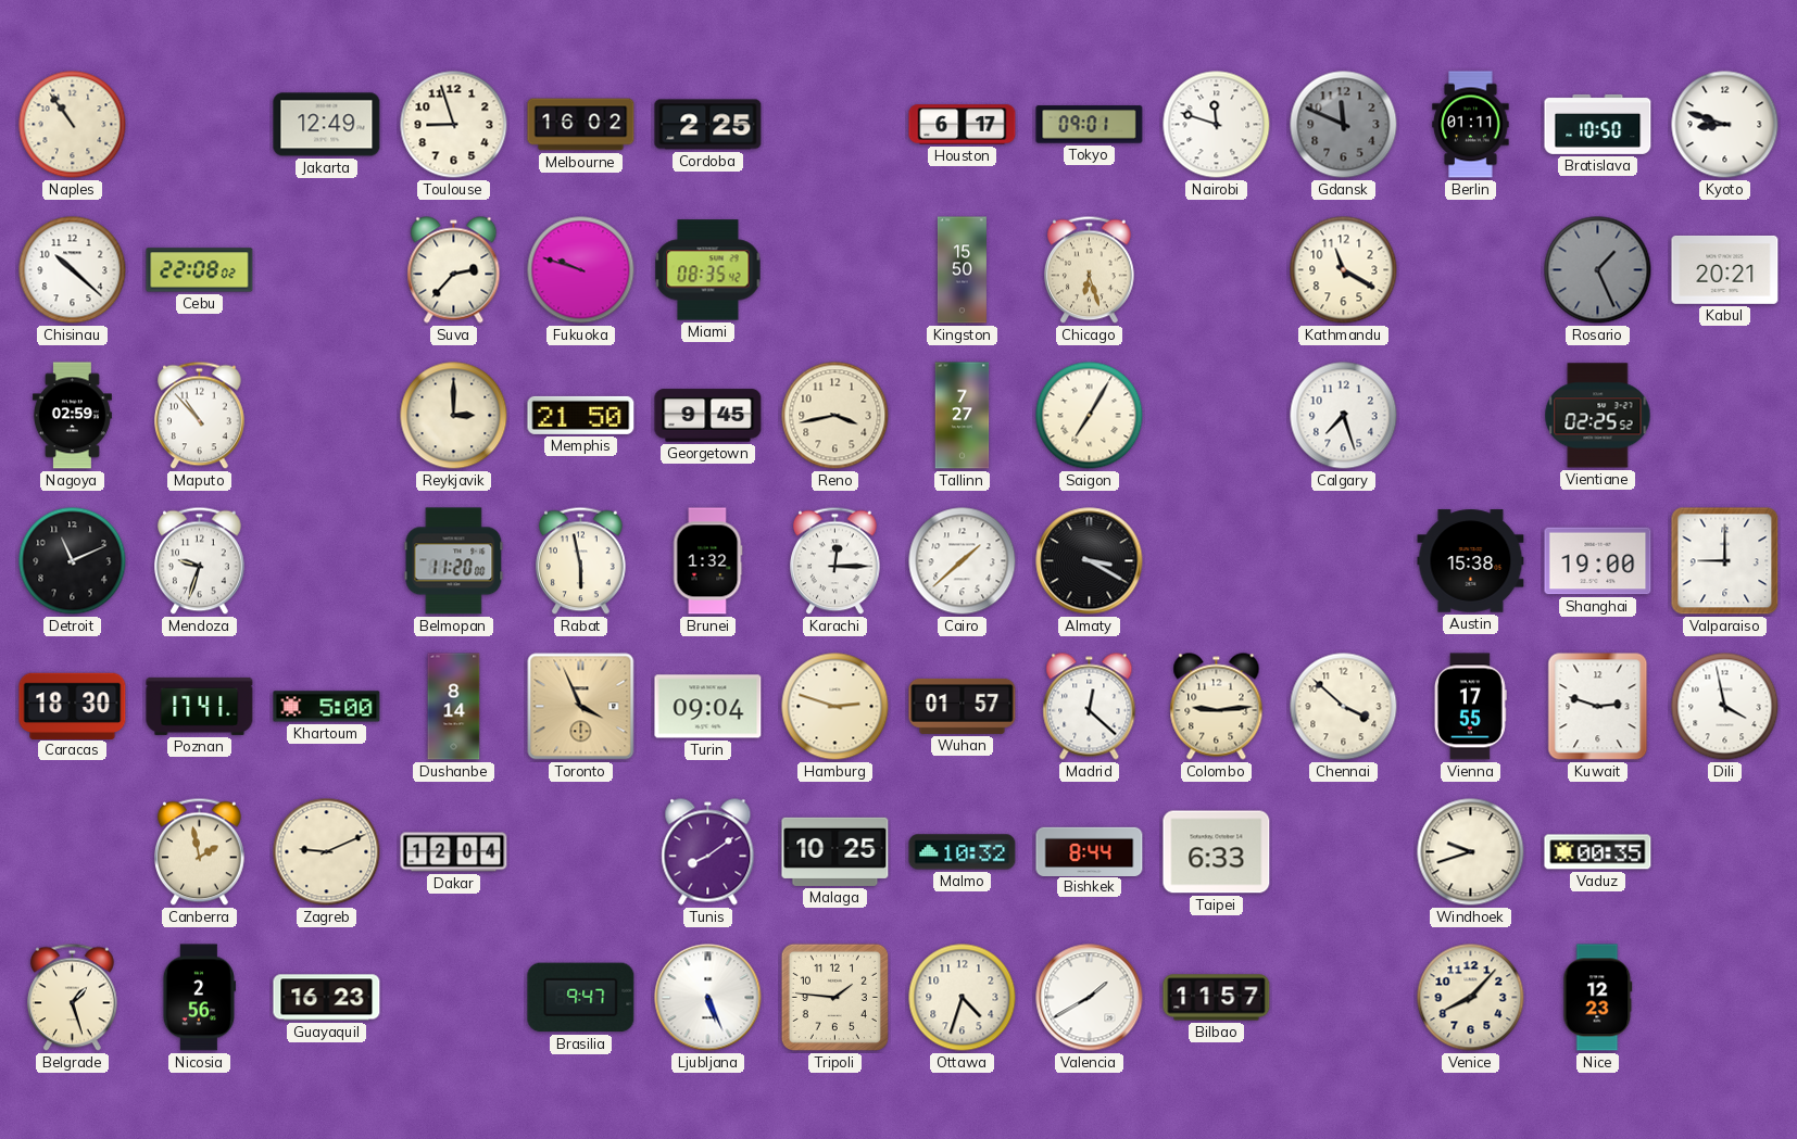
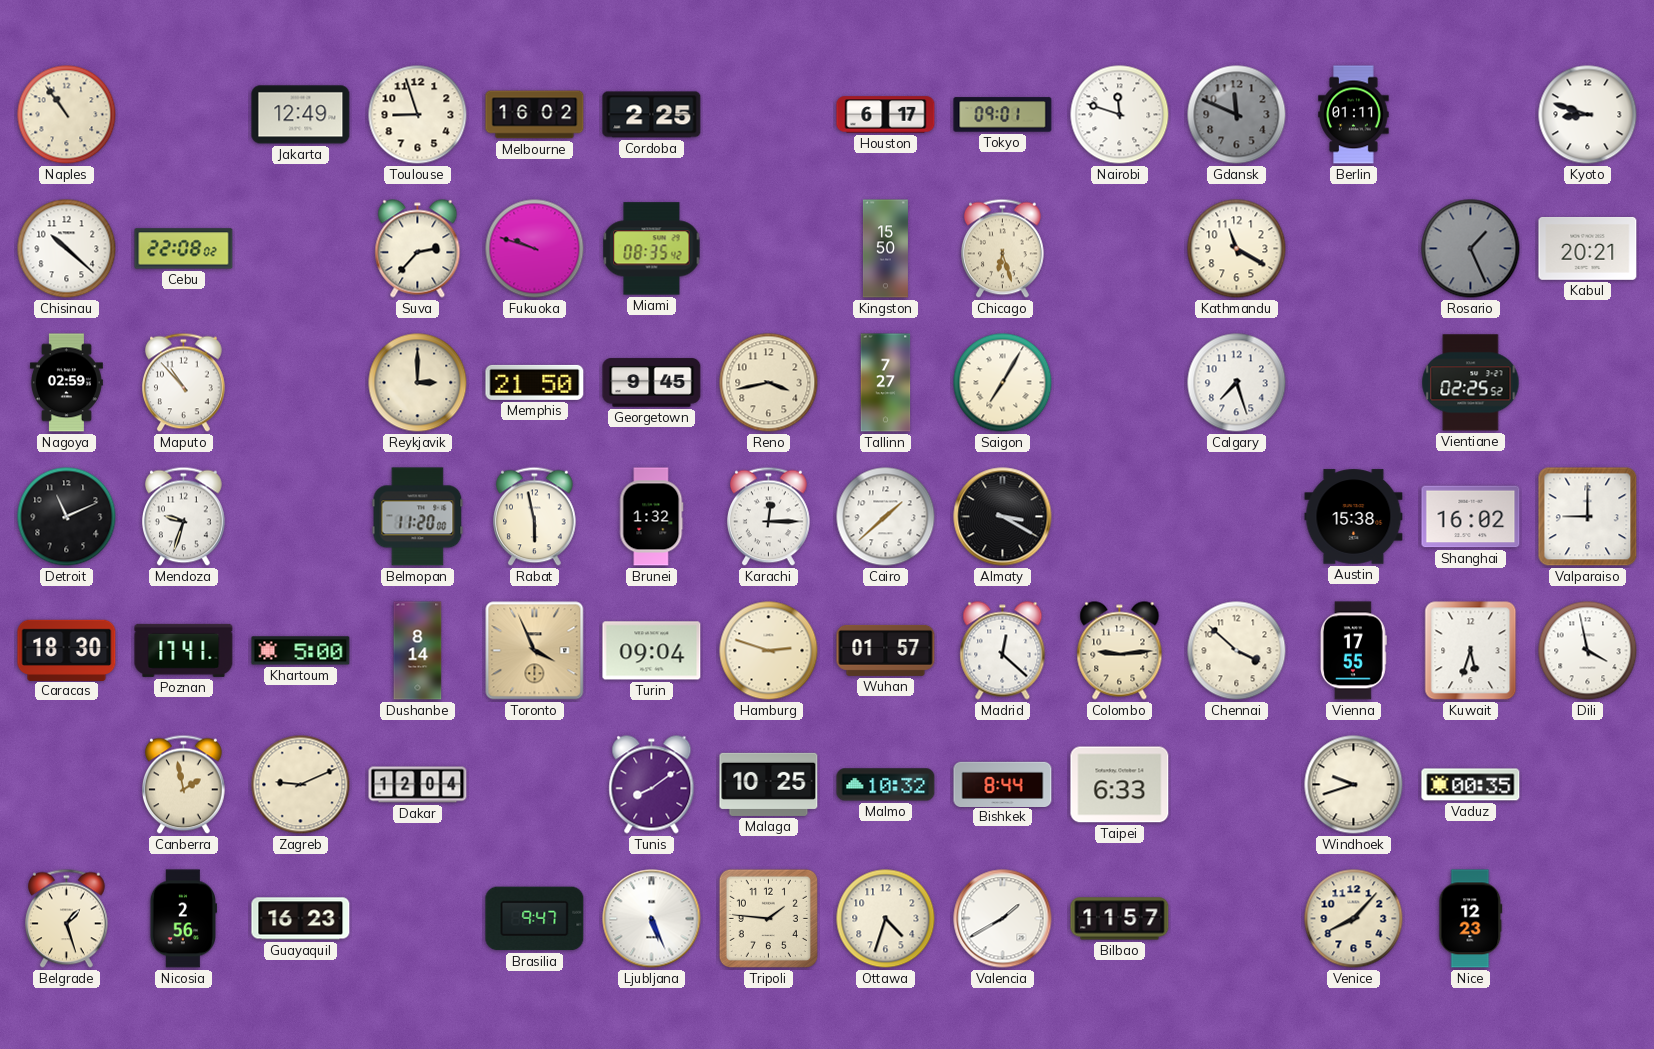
Bratislava: 10:50 -> none (1598, 124)
Shanghai: 19:00 -> 16:02 (1471, 517)
Kuwait: 2:48 -> 5:33 (1471, 651)
